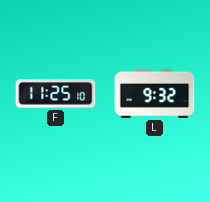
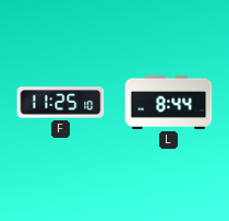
L: 9:32 -> 8:44 (169, 102)
